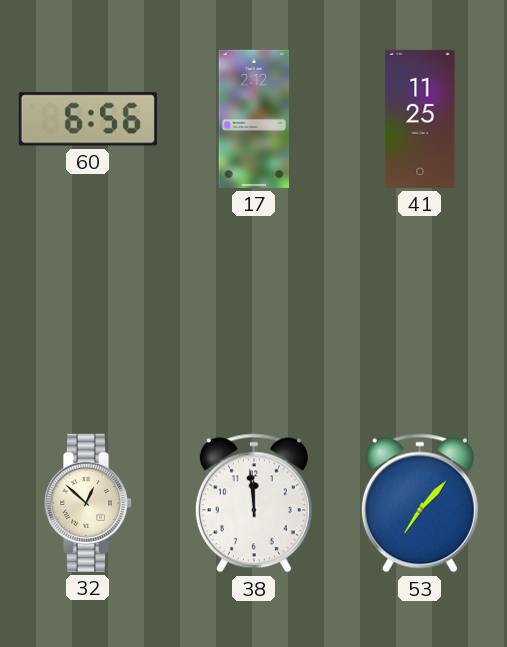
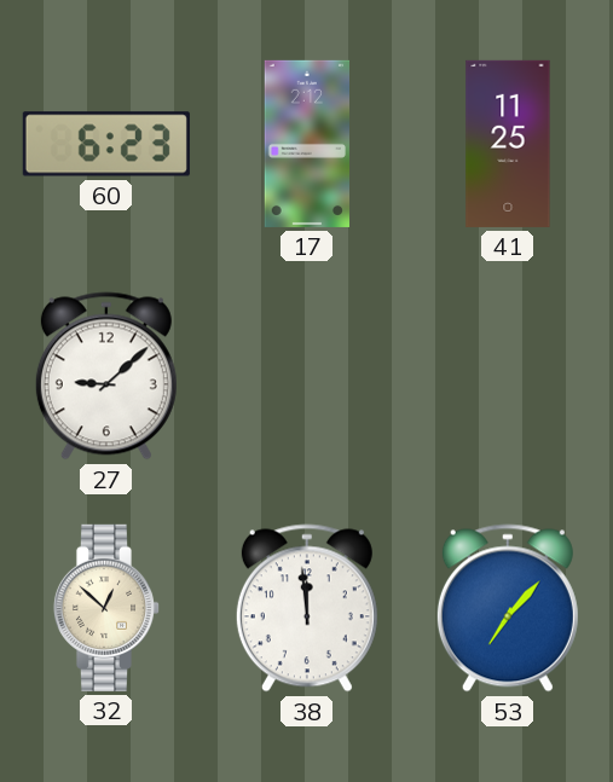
60: 6:56 -> 6:23 (106, 144)
27: none -> 9:08 (106, 376)
